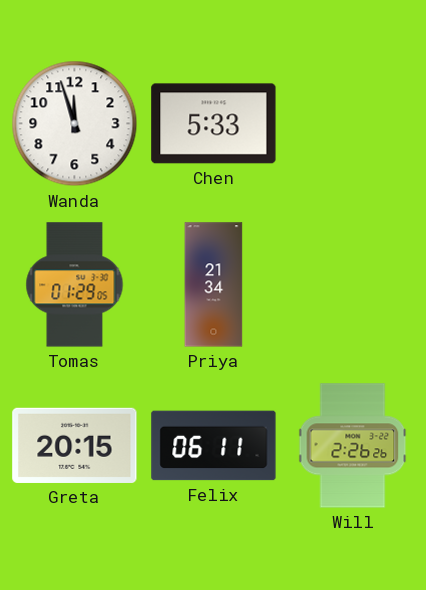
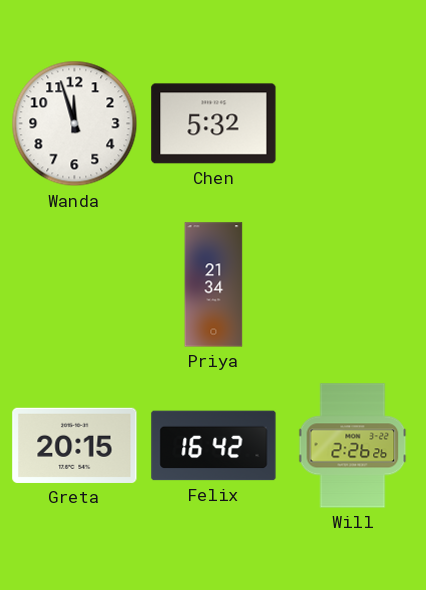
Chen: 5:33 -> 5:32 (214, 124)
Tomas: 01:29 -> none (75, 285)
Felix: 06:11 -> 16:42 (214, 446)
